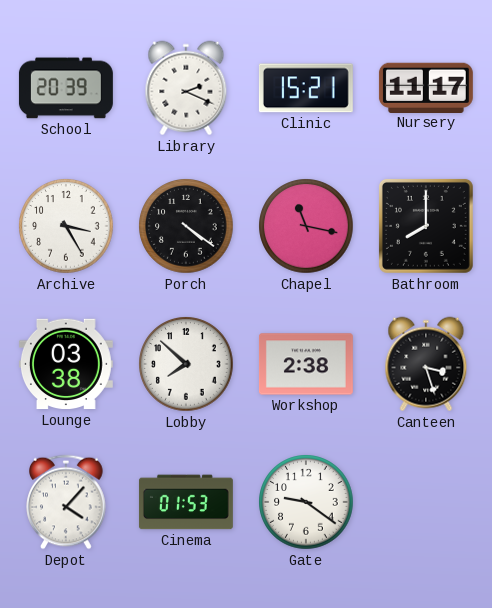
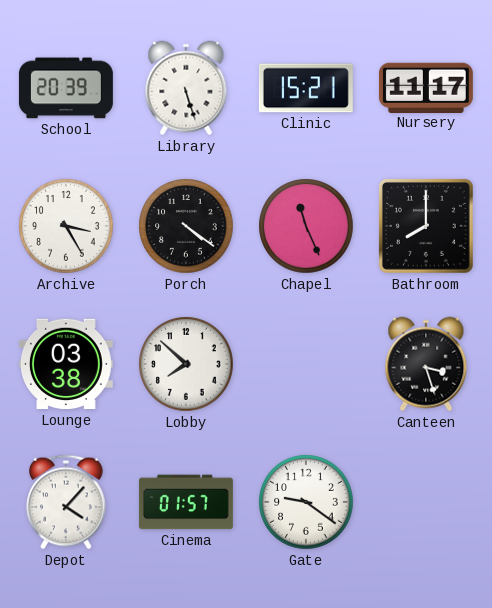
Library: 2:19 -> 5:27 (186, 88)
Chapel: 11:17 -> 11:26 (306, 226)
Workshop: 2:38 -> none (306, 364)
Cinema: 01:53 -> 01:57 (186, 502)
